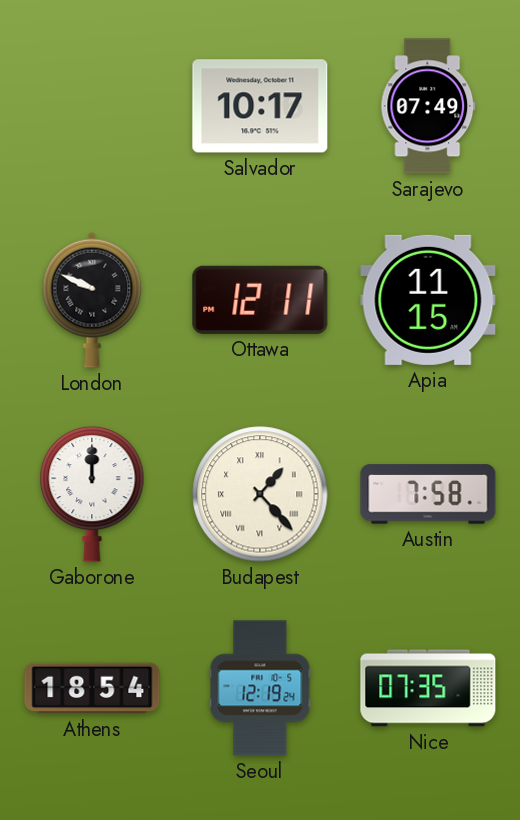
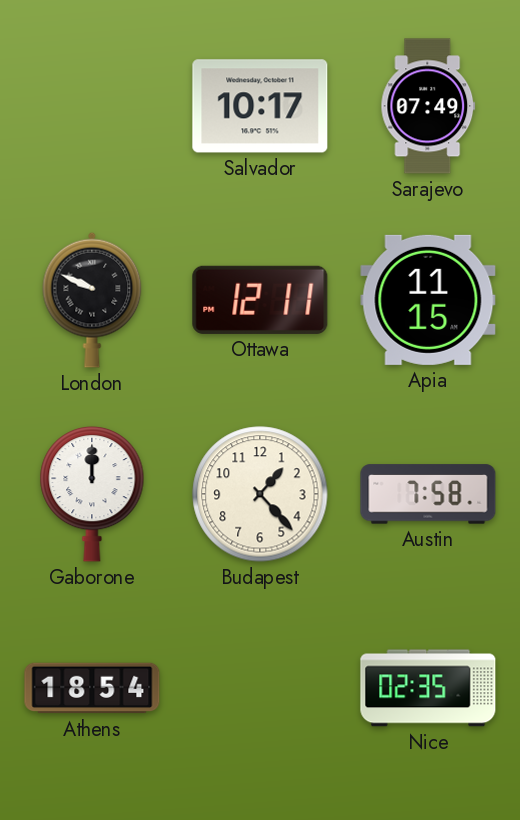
Budapest numerals: Roman -> Arabic (260, 494)
Seoul: 12:19 -> none (260, 688)
Nice: 07:35 -> 02:35 (428, 688)
